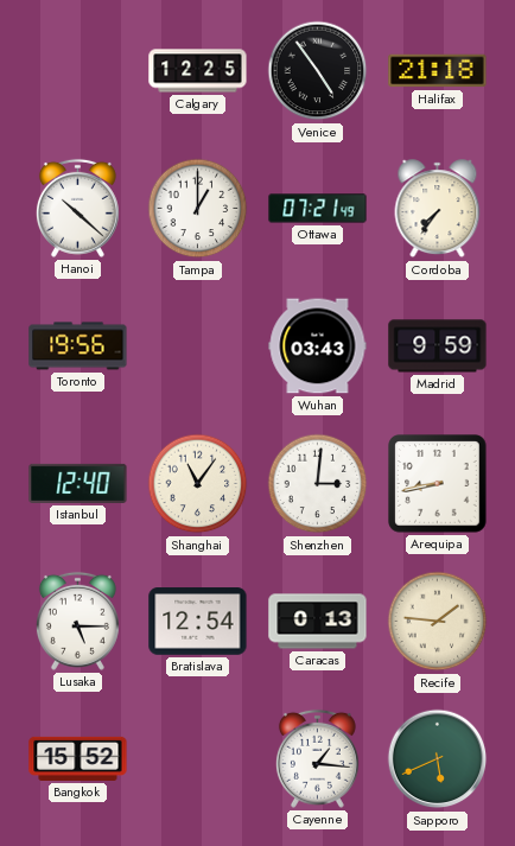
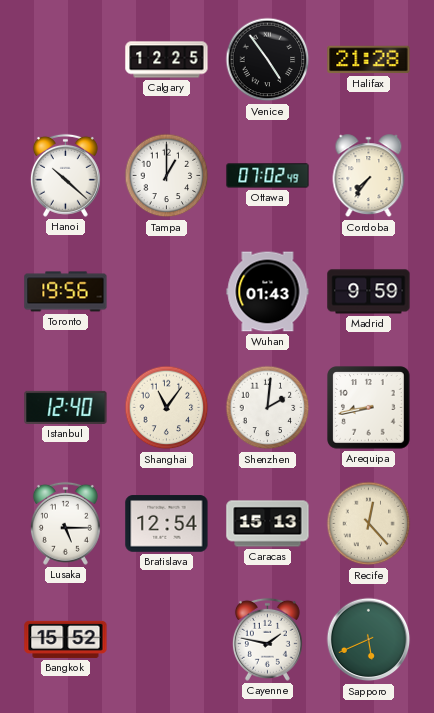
Halifax: 21:18 -> 21:28 (369, 60)
Ottawa: 07:21 -> 07:02 (268, 176)
Wuhan: 03:43 -> 01:43 (268, 292)
Shenzhen: 3:01 -> 2:01 (268, 408)
Caracas: 0:13 -> 15:13 (268, 524)
Recife: 1:46 -> 12:23 (369, 524)
Cayenne: 1:16 -> 1:47 (267, 639)
